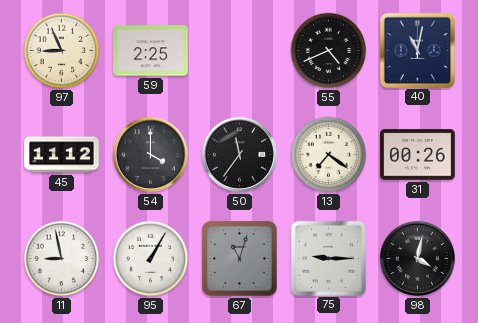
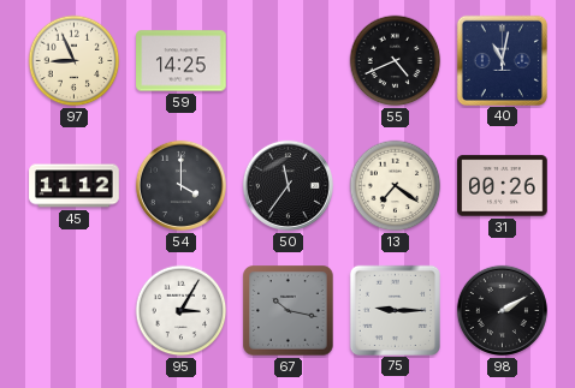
59: 2:25 -> 14:25 (182, 61)
11: 8:58 -> none (62, 259)
95: 1:05 -> 3:05 (182, 311)
67: 11:03 -> 10:17 (289, 311)
98: 4:02 -> 2:10 (502, 310)
